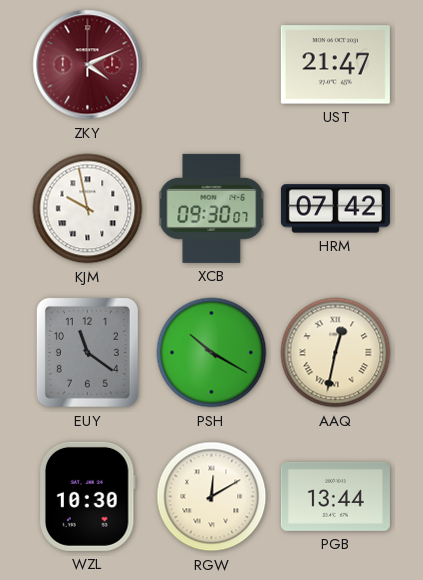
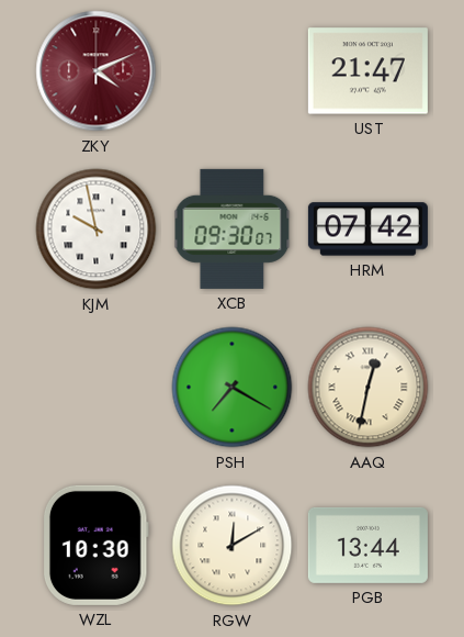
EUY: 11:21 -> none (87, 352)
PSH: 10:20 -> 7:20 (233, 388)
